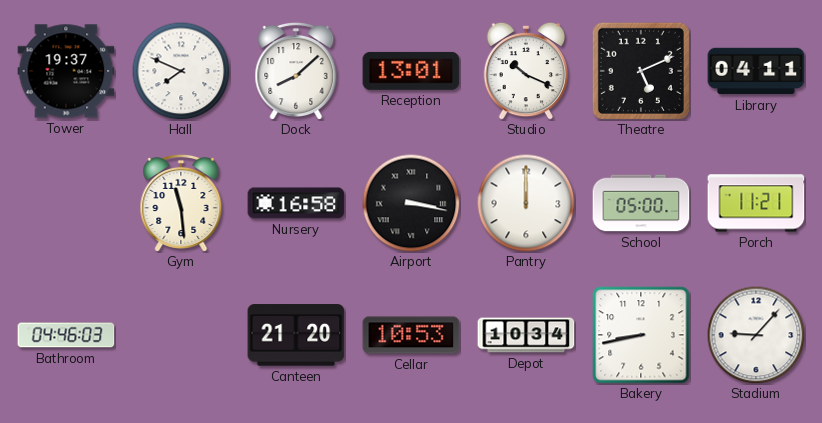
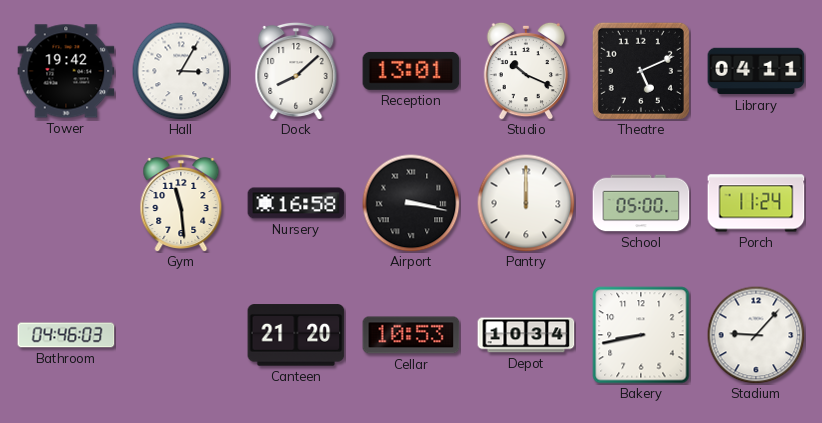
Tower: 19:37 -> 19:42 (66, 71)
Hall: 7:49 -> 3:05 (181, 71)
Porch: 11:21 -> 11:24 (756, 203)
